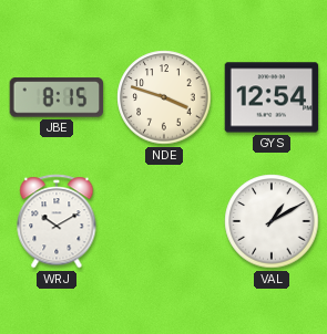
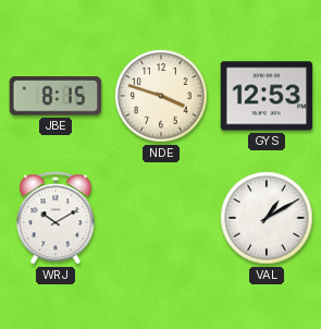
GYS: 12:54 -> 12:53 (267, 96)
